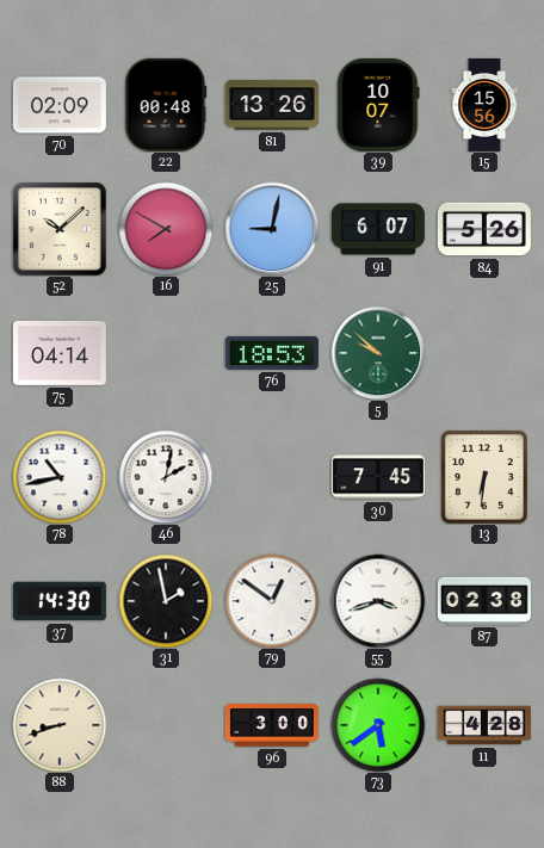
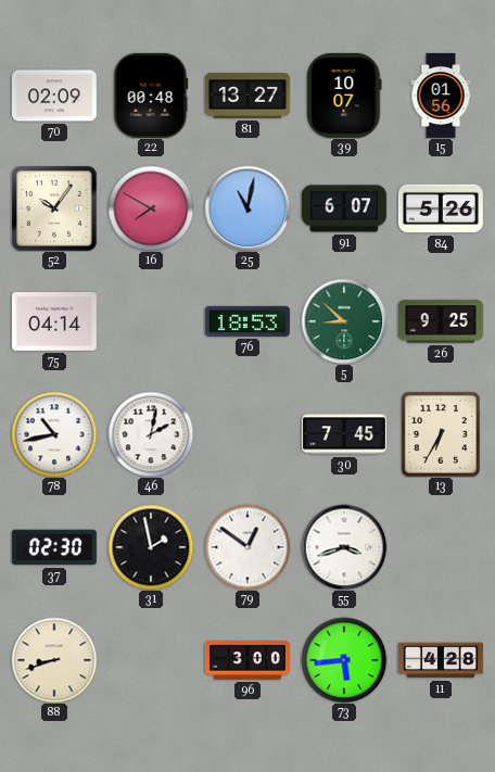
81: 13:26 -> 13:27 (247, 96)
15: 15:56 -> 01:56 (441, 96)
52: 10:08 -> 10:06 (54, 208)
25: 9:02 -> 11:02 (247, 208)
5: 9:52 -> 8:52 (344, 321)
26: none -> 9:25 (441, 321)
13: 6:31 -> 6:35 (441, 434)
37: 14:30 -> 02:30 (54, 547)
87: 02:38 -> none (484, 601)
73: 5:39 -> 5:44 (344, 660)
